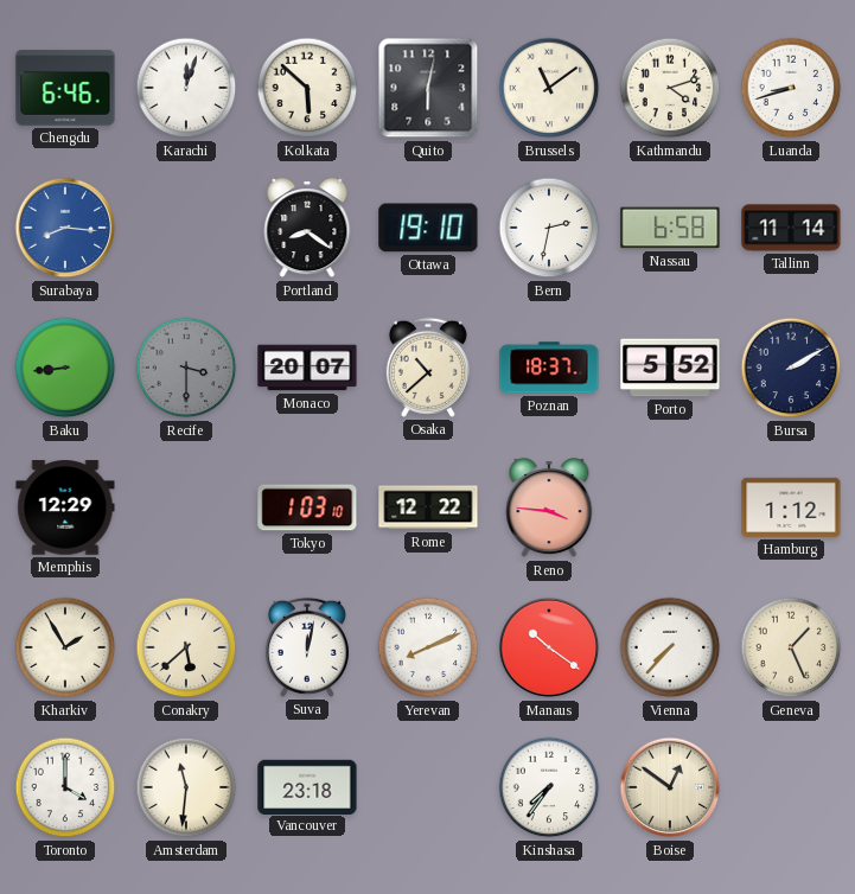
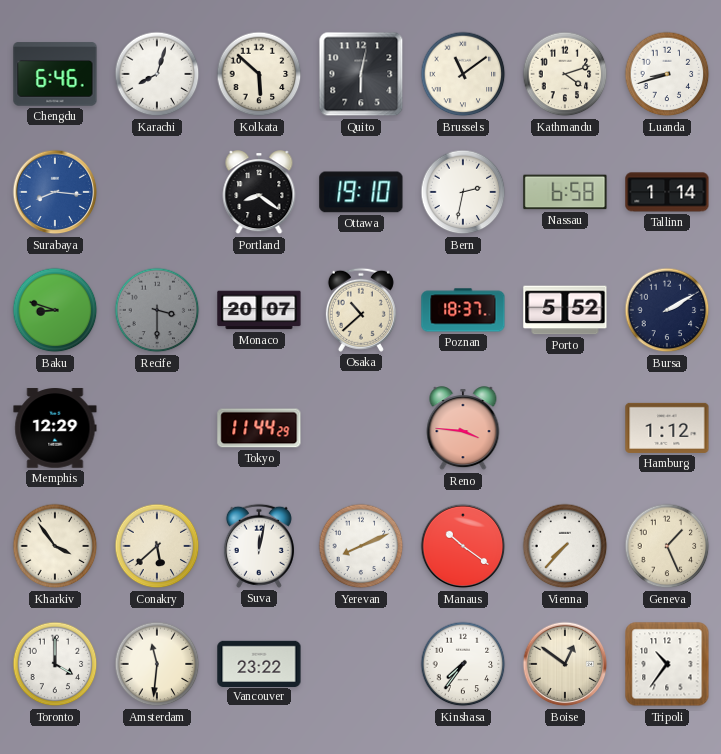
Karachi: 12:03 -> 8:03 (157, 74)
Tallinn: 11:14 -> 1:14 (667, 192)
Baku: 8:44 -> 8:48 (55, 310)
Tokyo: 1:03 -> 11:44 (259, 428)
Rome: 12:22 -> none (428, 507)
Kharkiv: 1:55 -> 3:54 (55, 546)
Vancouver: 23:18 -> 23:22 (259, 663)
Tripoli: none -> 10:36 (667, 664)
